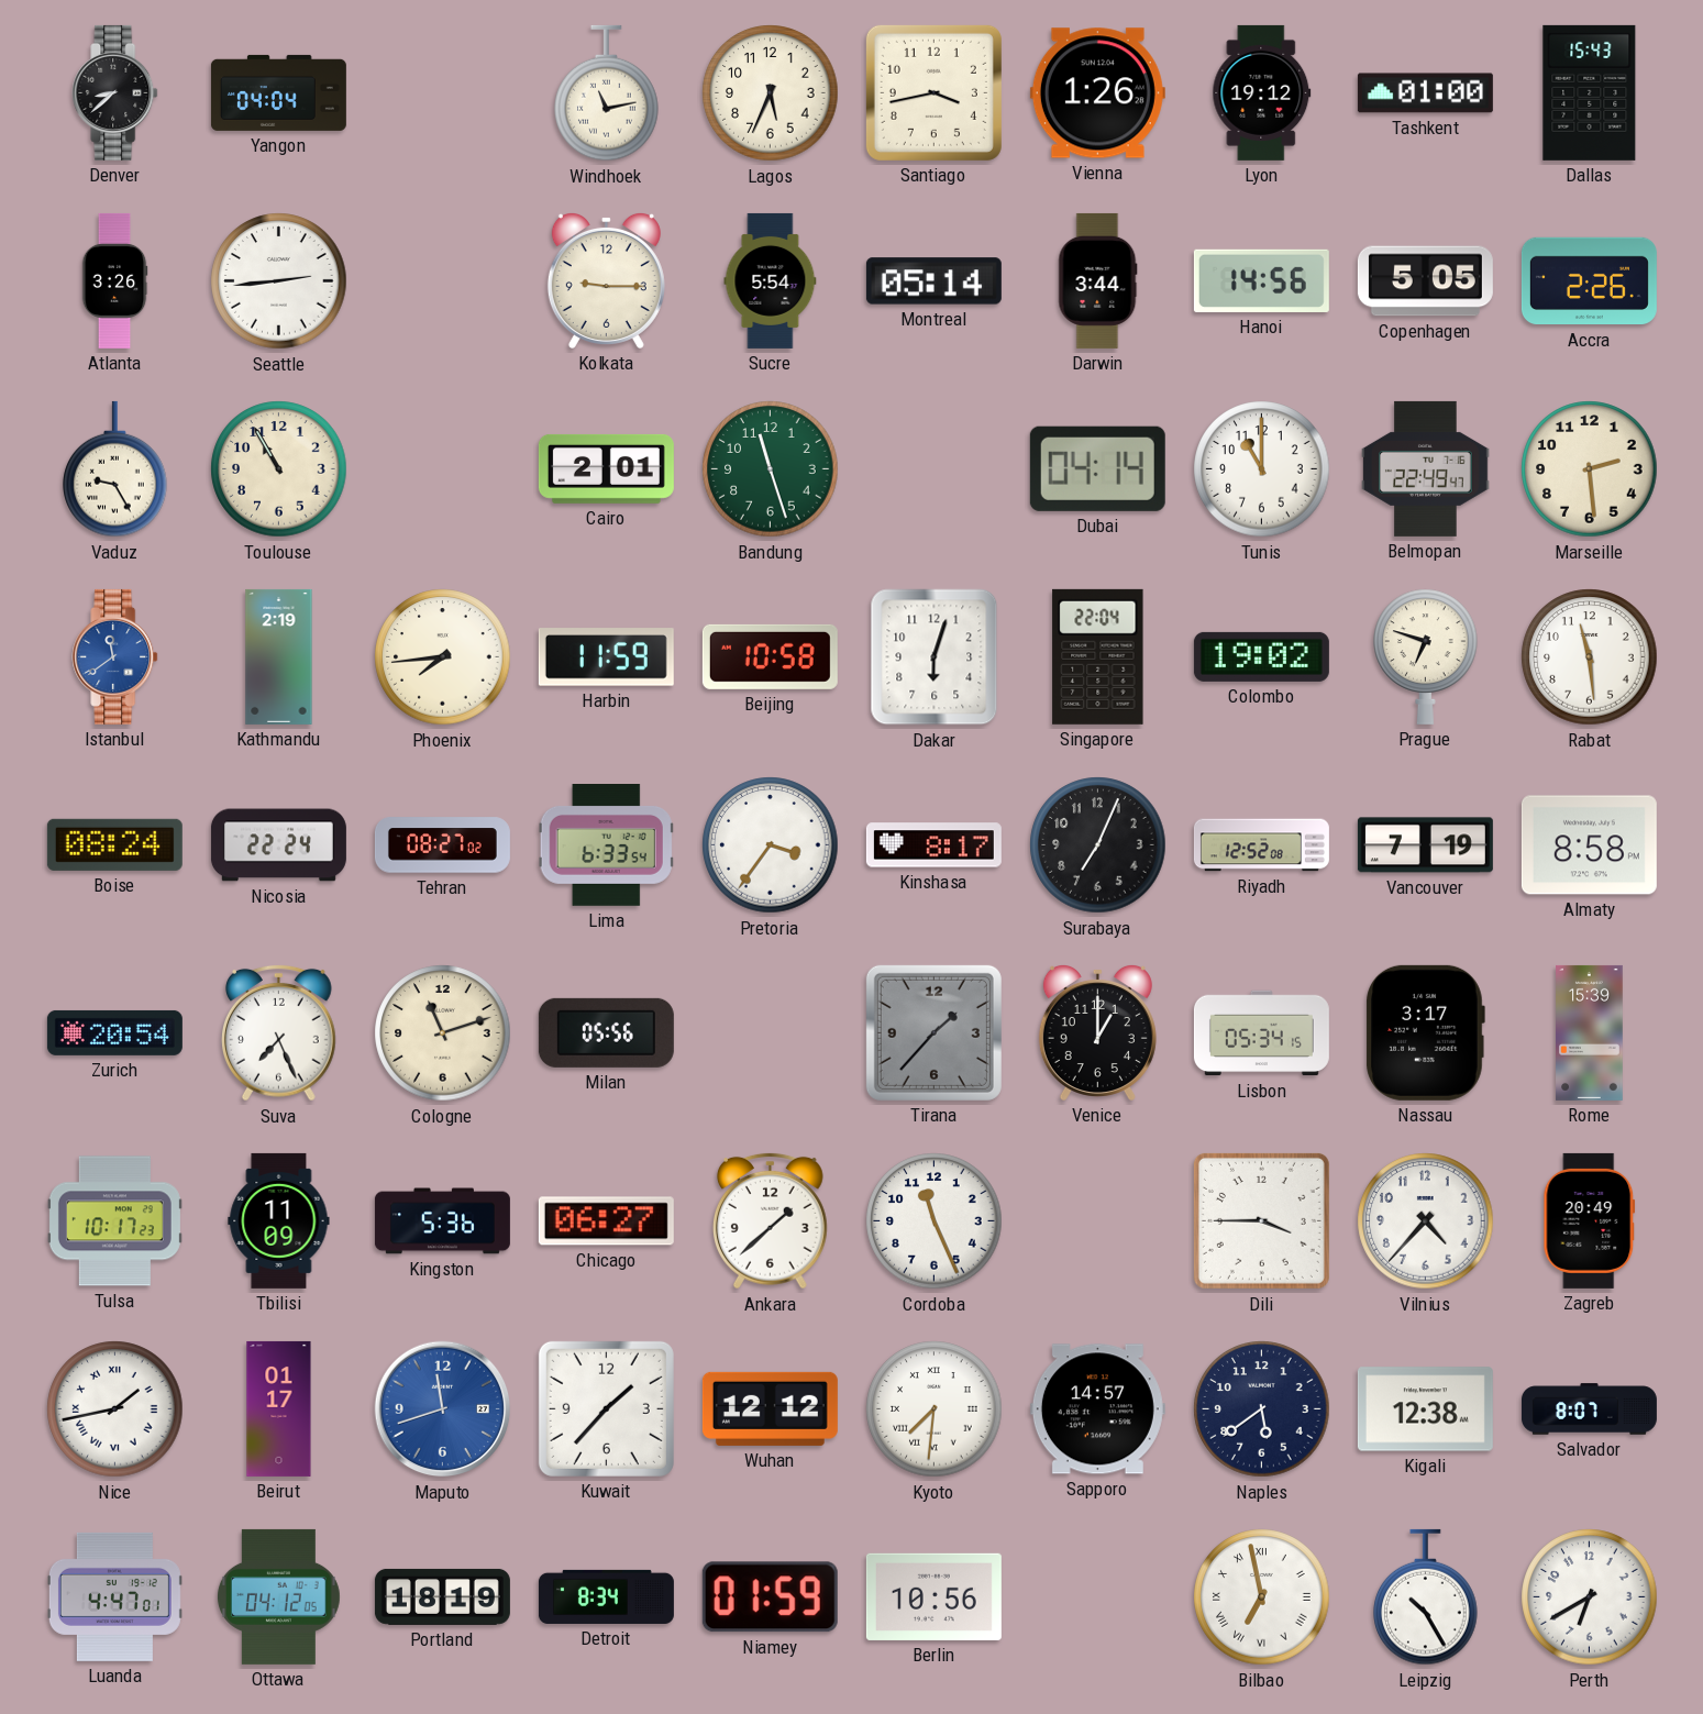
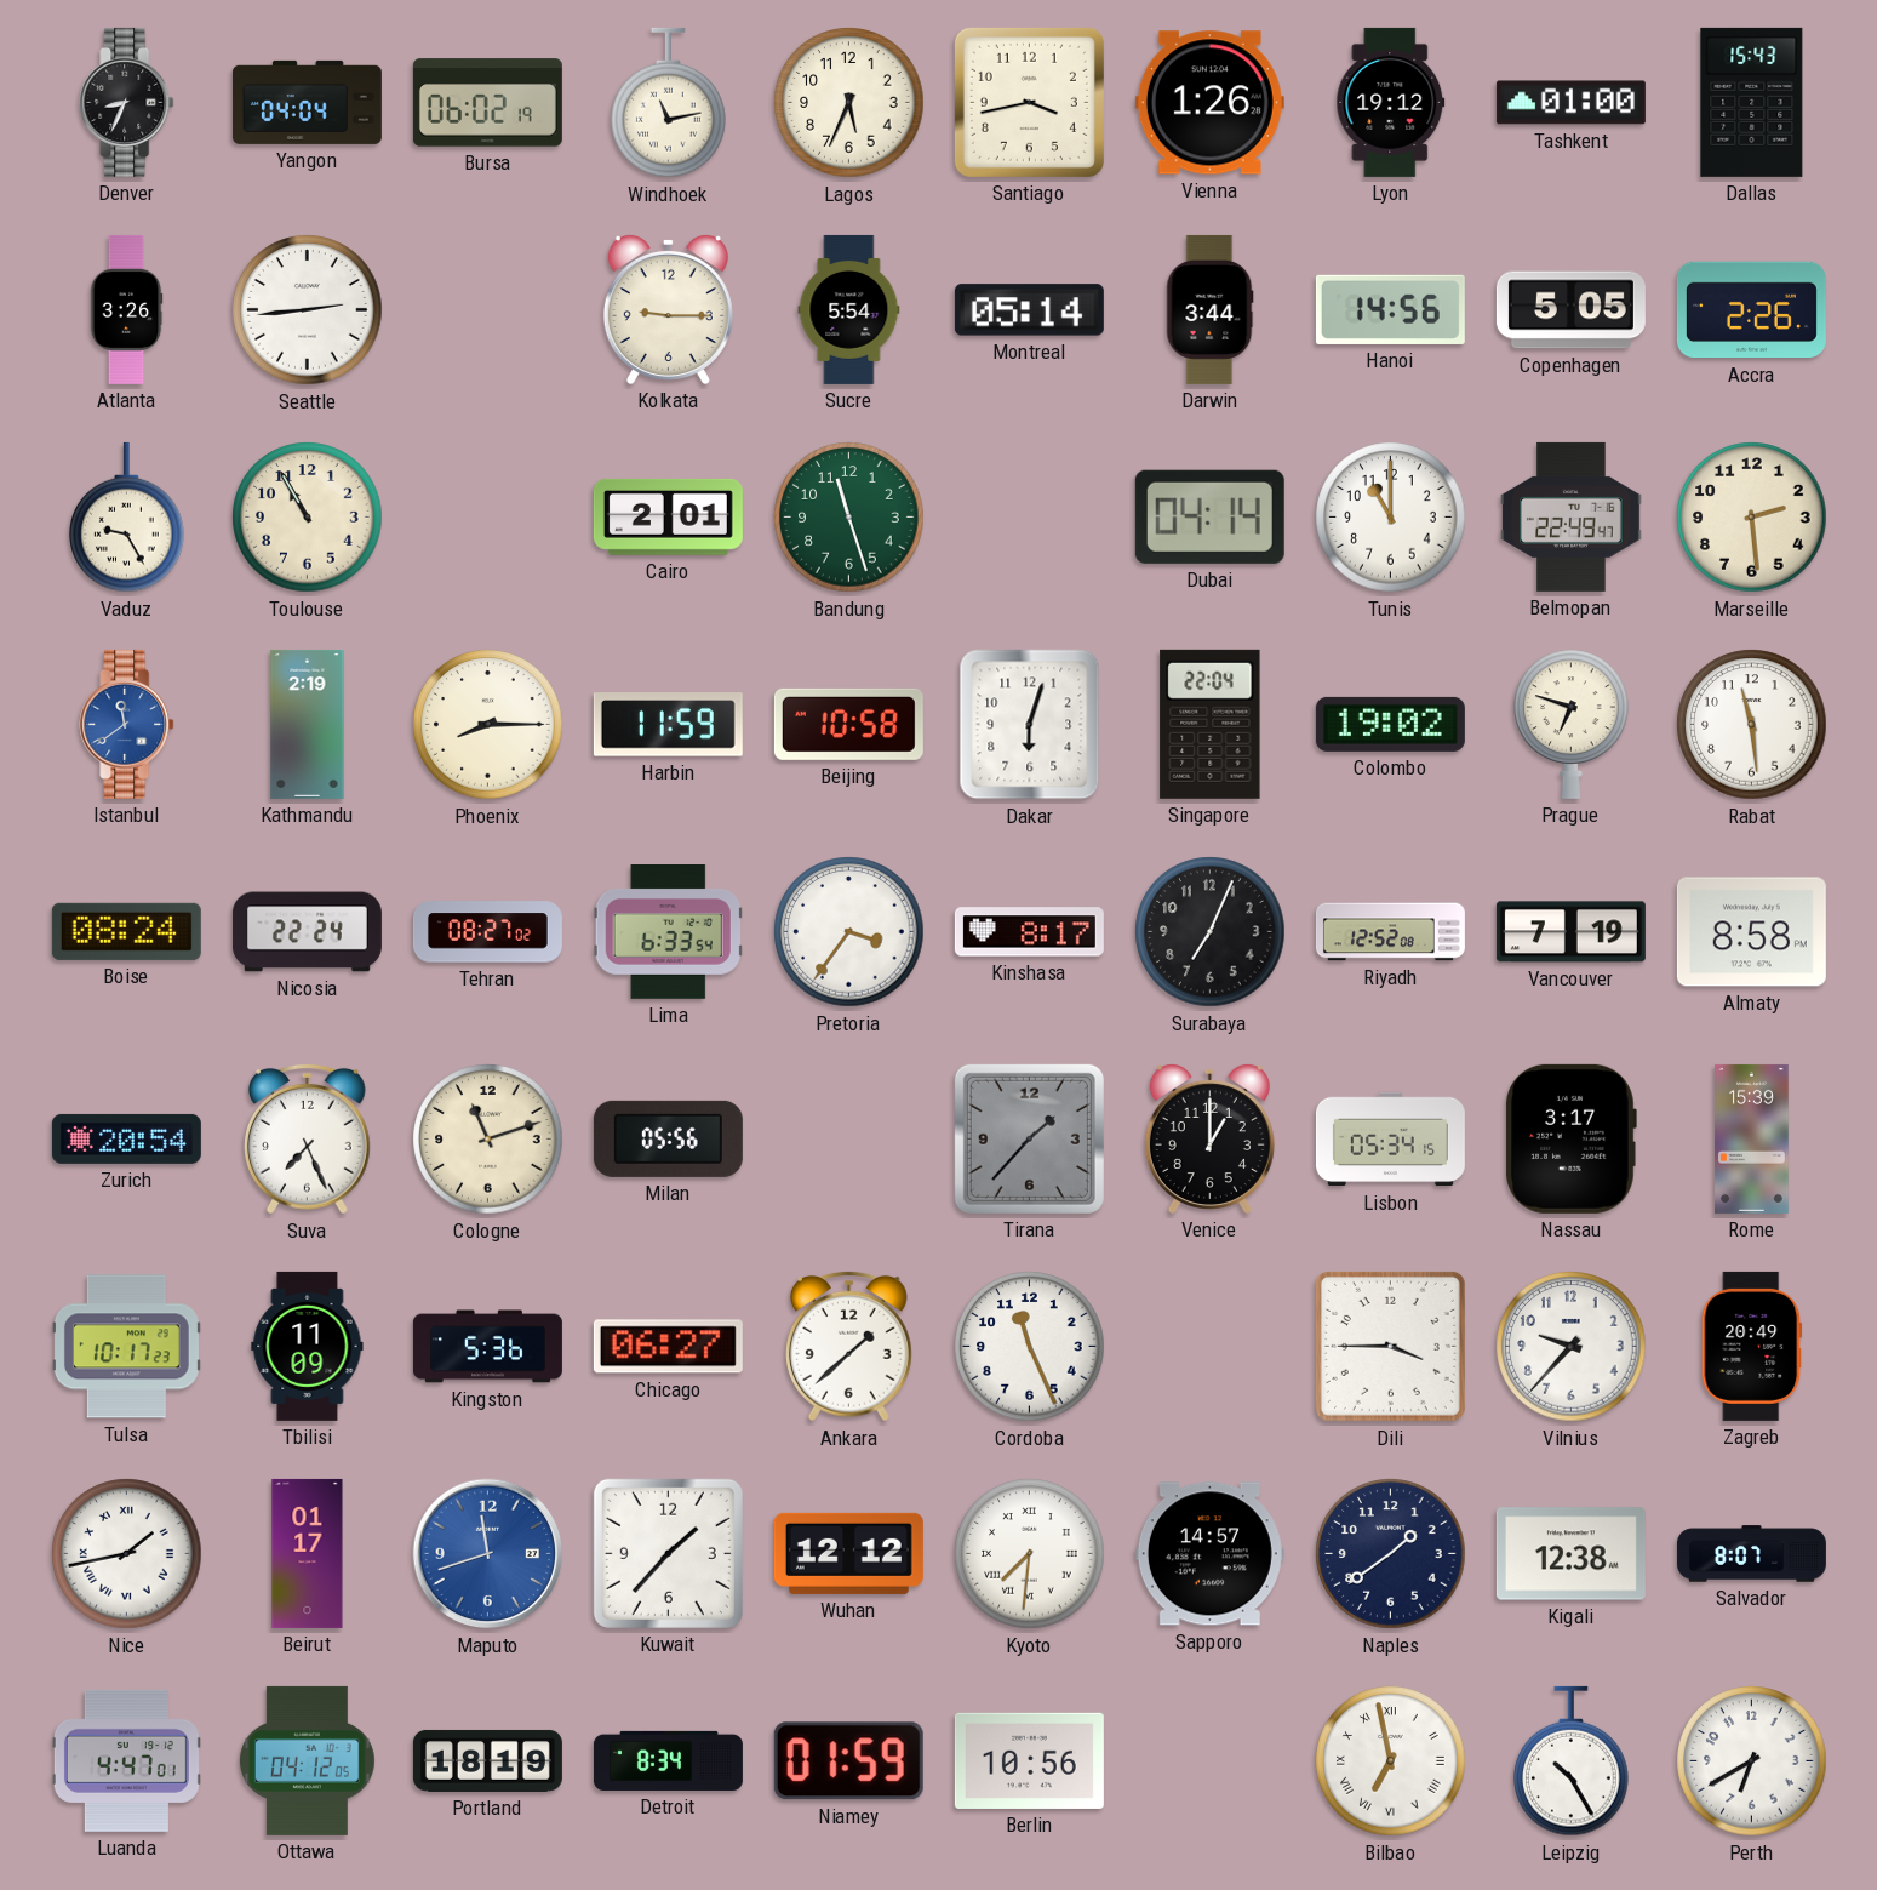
Denver: 8:38 -> 8:34 (127, 102)
Bursa: none -> 06:02 (487, 103)
Phoenix: 7:44 -> 8:15 (488, 725)
Vilnius: 4:37 -> 9:37 (1572, 1347)
Naples: 5:39 -> 1:39 (1391, 1554)
